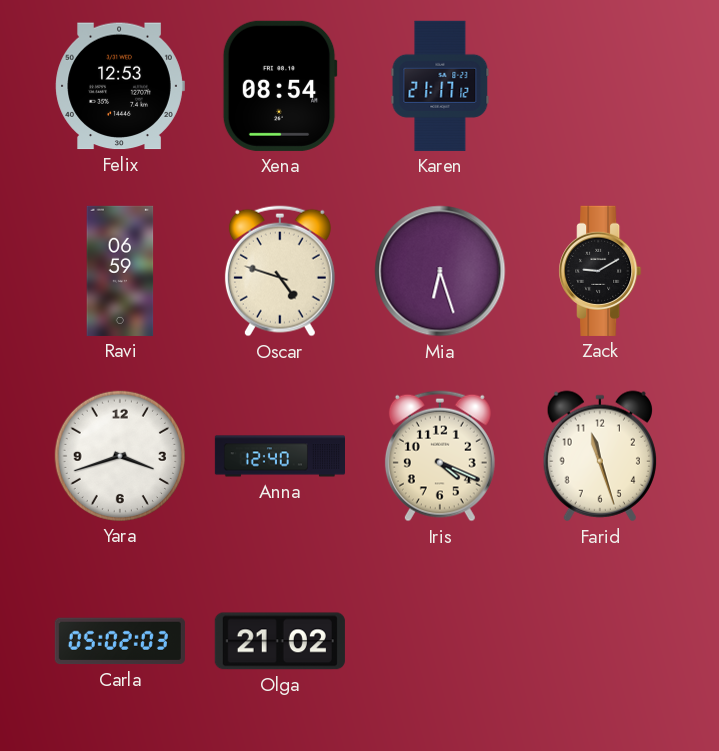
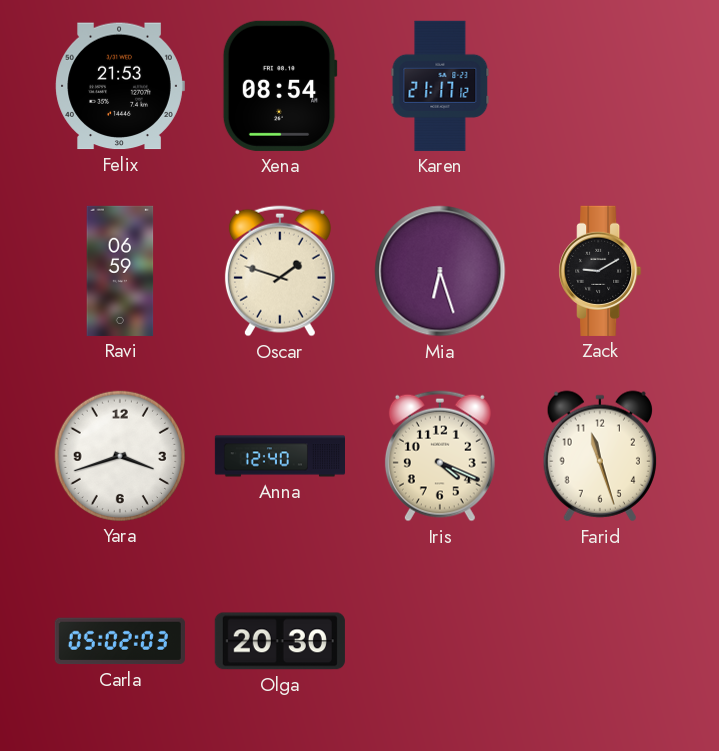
Felix: 12:53 -> 21:53 (120, 86)
Oscar: 4:48 -> 1:48 (280, 271)
Olga: 21:02 -> 20:30 (280, 641)
